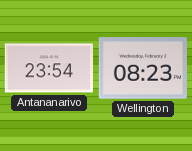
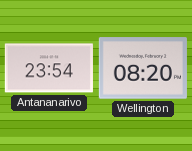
Wellington: 08:23 -> 08:20 (143, 68)
